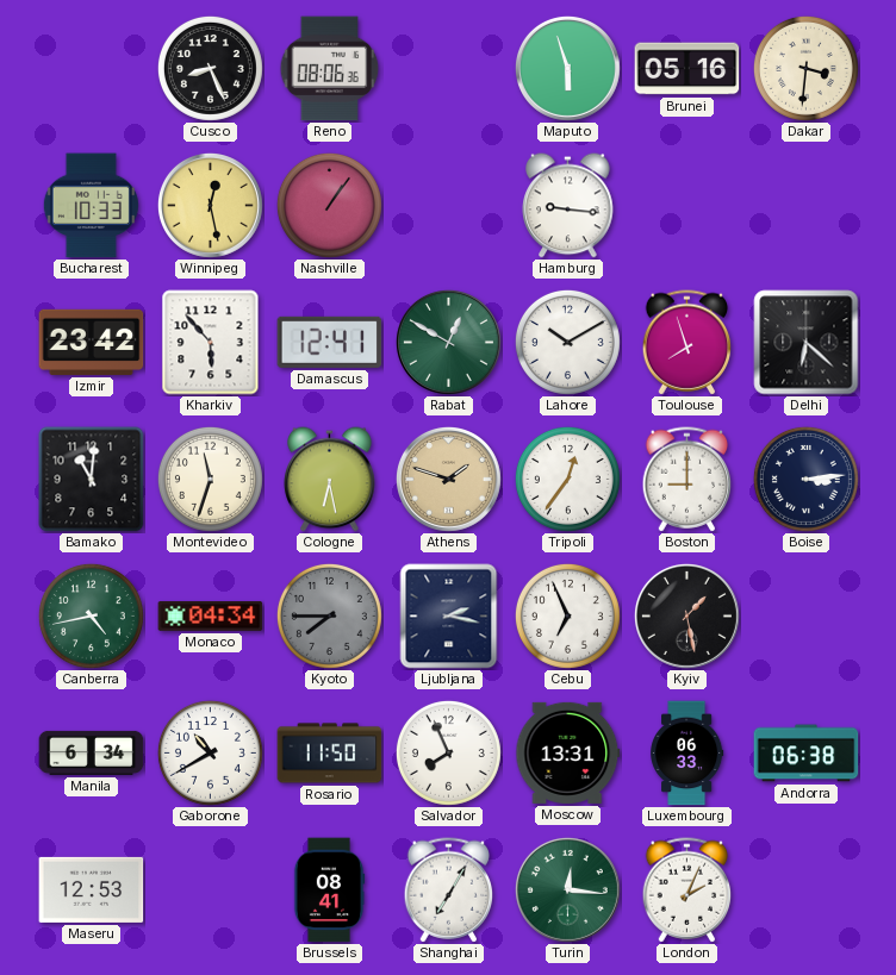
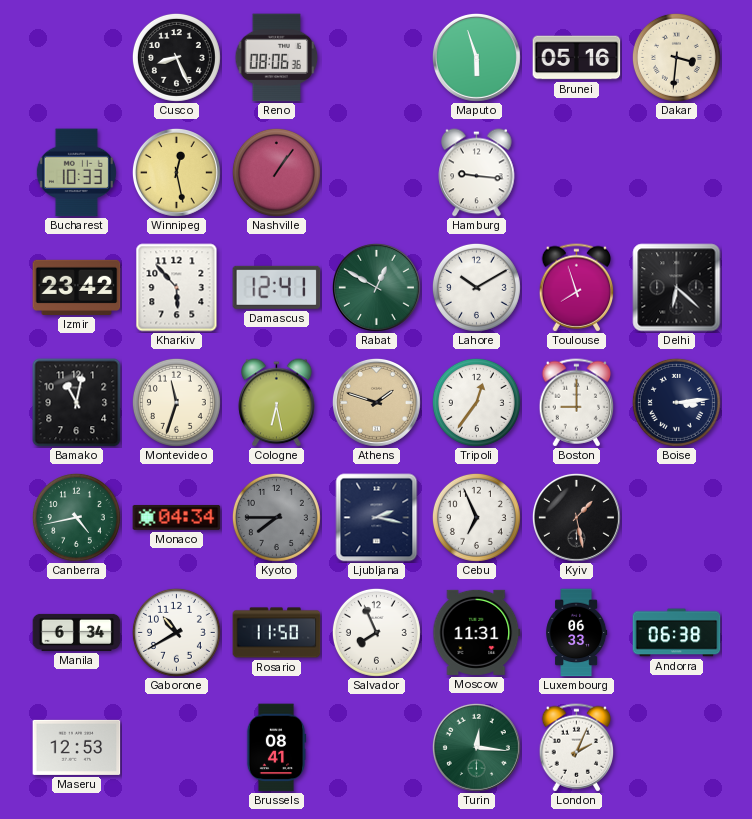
Bamako: 11:01 -> 11:02 (77, 403)
Moscow: 13:31 -> 11:31 (477, 632)
Shanghai: 7:05 -> none (449, 890)
